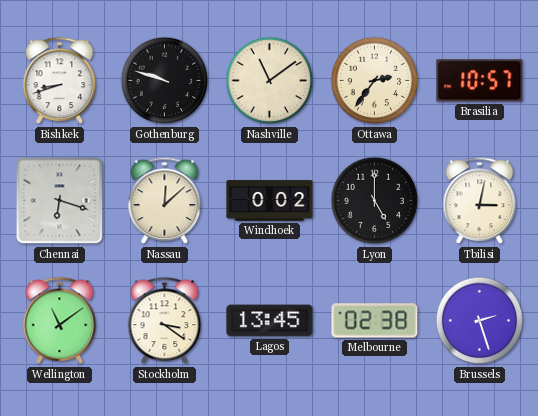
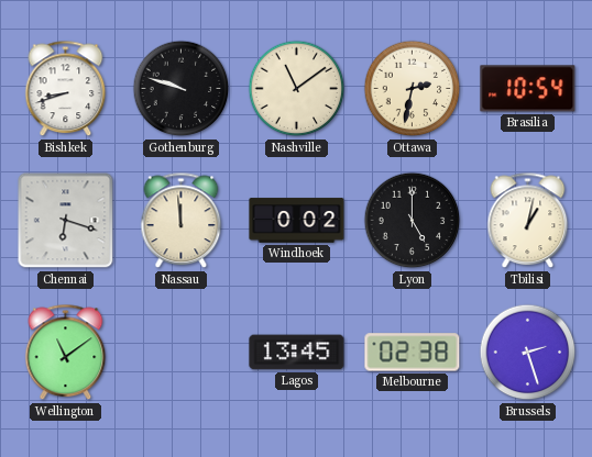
Ottawa: 2:36 -> 2:32 (413, 89)
Brasilia: 10:57 -> 10:54 (528, 89)
Nassau: 12:08 -> 11:59 (182, 221)
Tbilisi: 3:02 -> 1:02 (528, 221)
Stockholm: 3:21 -> none (165, 321)
